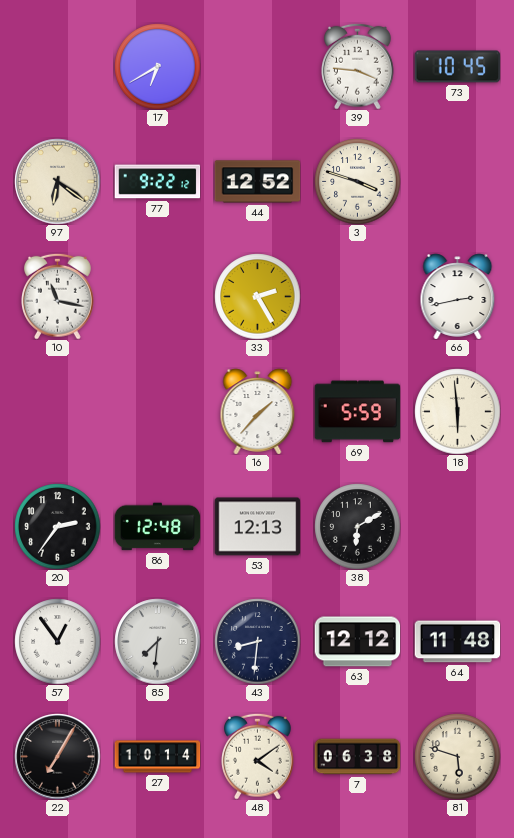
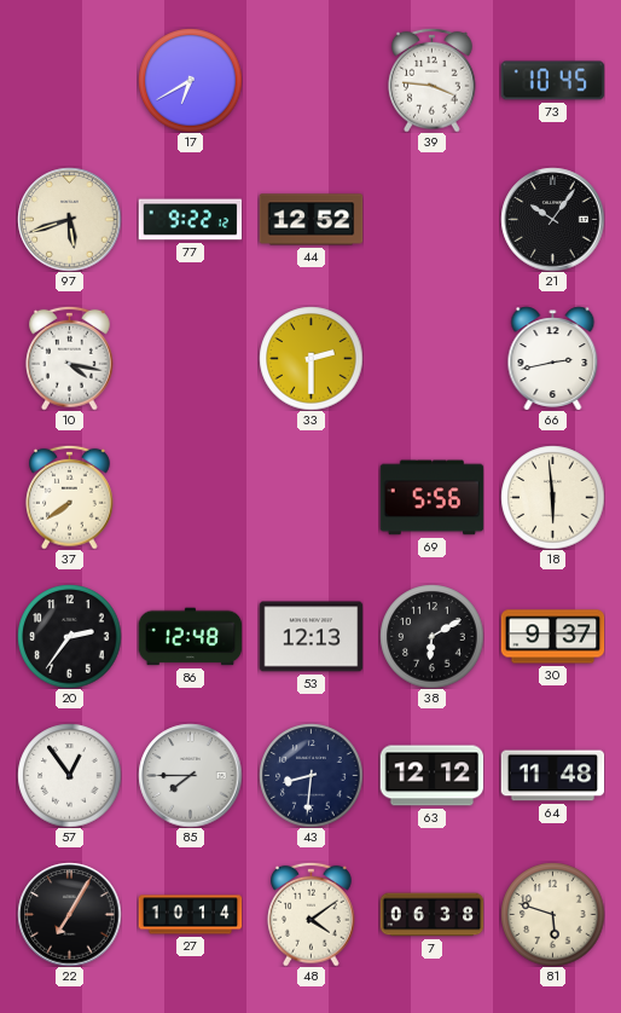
97: 6:21 -> 5:42 (69, 219)
3: 3:48 -> none (357, 181)
21: none -> 10:06 (552, 219)
10: 11:17 -> 4:17 (70, 358)
33: 2:25 -> 2:30 (310, 358)
37: none -> 7:39 (70, 497)
16: 1:37 -> none (258, 411)
69: 5:59 -> 5:56 (431, 498)
30: none -> 9:37 (552, 637)
85: 7:31 -> 7:45 (190, 775)
